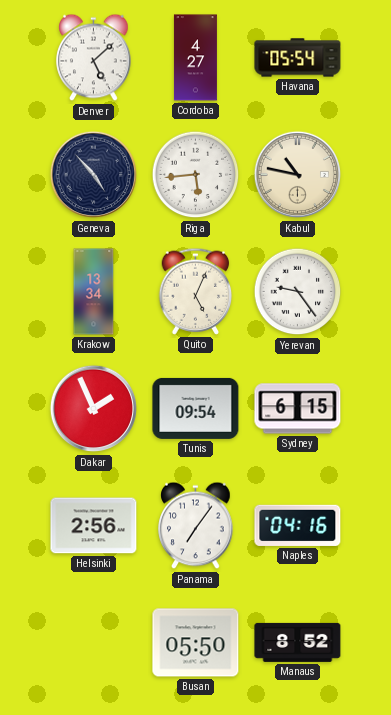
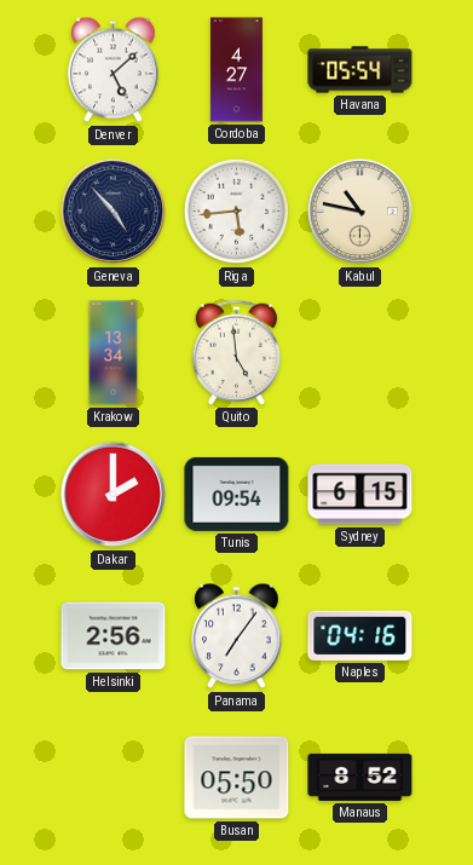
Quito: 5:04 -> 4:59 (237, 352)
Yerevan: 9:24 -> none (298, 292)
Dakar: 1:56 -> 2:00 (114, 495)
